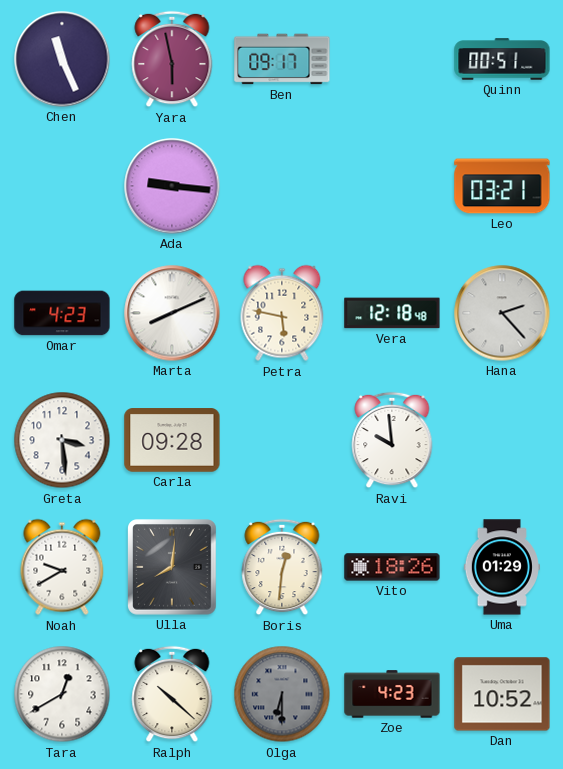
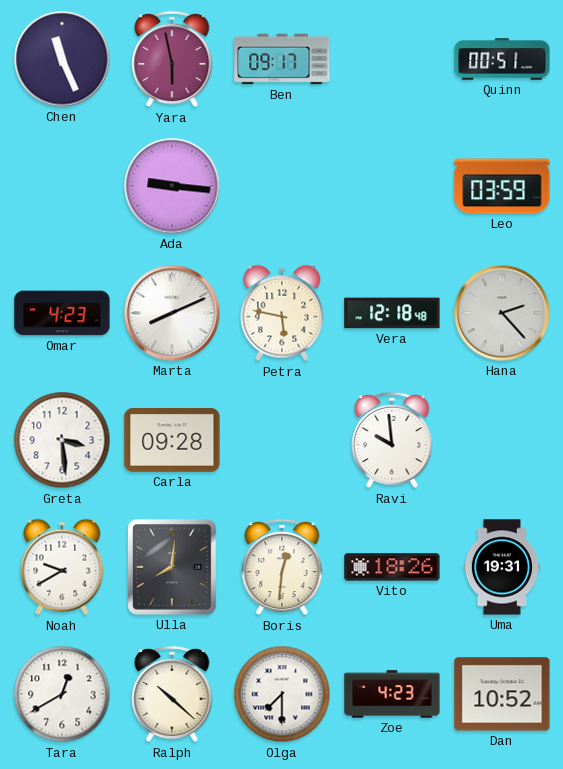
Leo: 03:21 -> 03:59 (502, 186)
Uma: 01:29 -> 19:31 (502, 567)
Olga: 6:30 -> 7:30 (282, 694)
Olga dial: grey -> white (282, 694)
